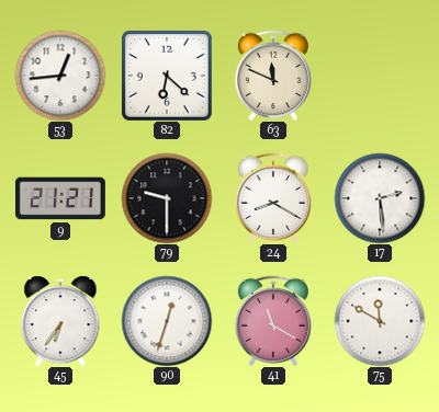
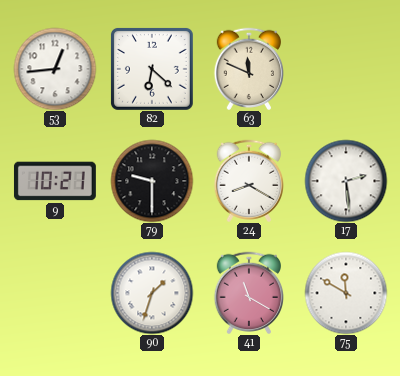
9: 21:21 -> 10:21 (55, 181)
45: 6:36 -> none (60, 321)
90: 12:33 -> 1:33 (152, 293)
